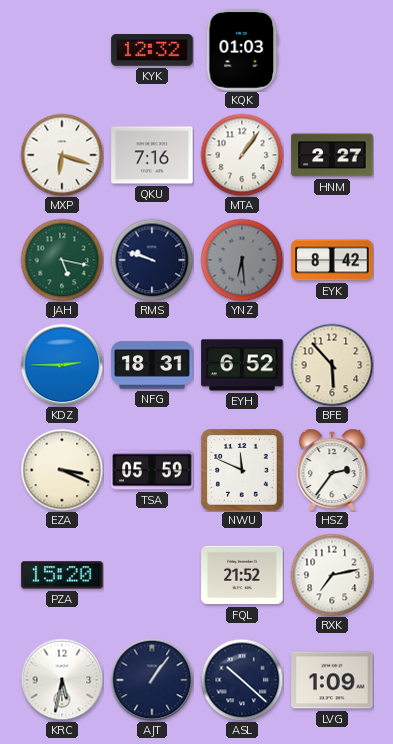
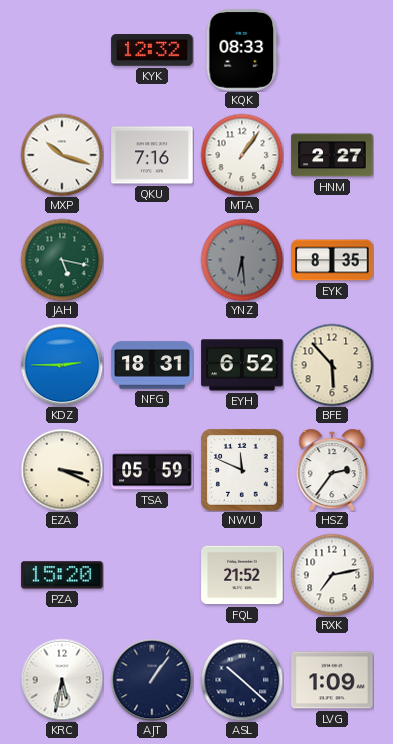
KQK: 01:03 -> 08:33 (242, 50)
MXP: 6:18 -> 10:18 (62, 155)
RMS: 9:48 -> none (152, 260)
EYK: 8:42 -> 8:35 (332, 260)
